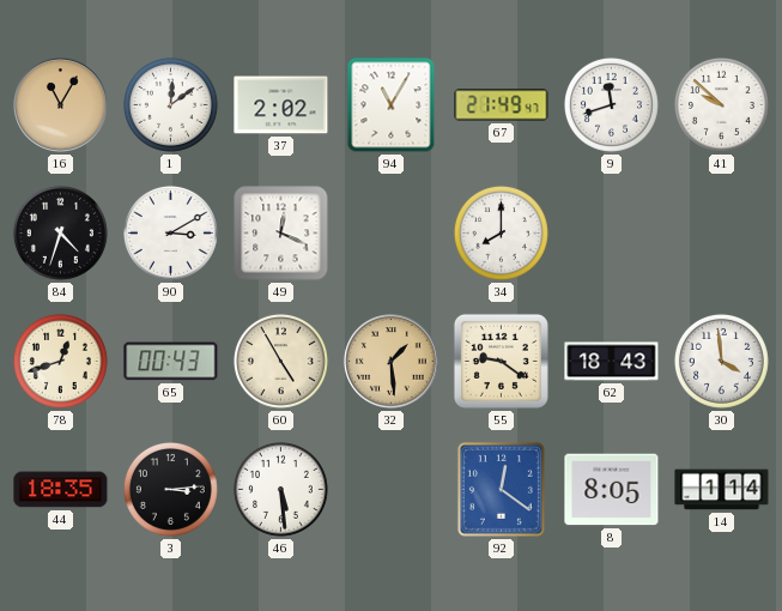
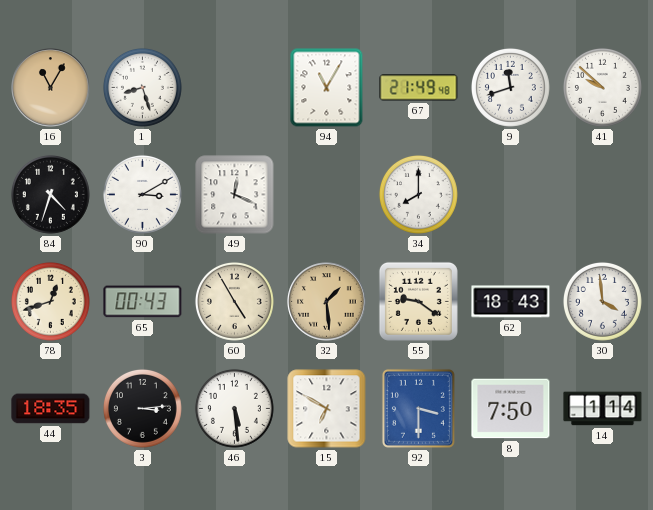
1: 12:09 -> 8:27 (142, 87)
37: 2:02 -> none (281, 105)
67: 21:49:47 -> 21:49:48 (419, 88)
15: none -> 6:50 (327, 409)
92: 12:21 -> 3:30 (418, 408)
8: 8:05 -> 7:50 (511, 409)
